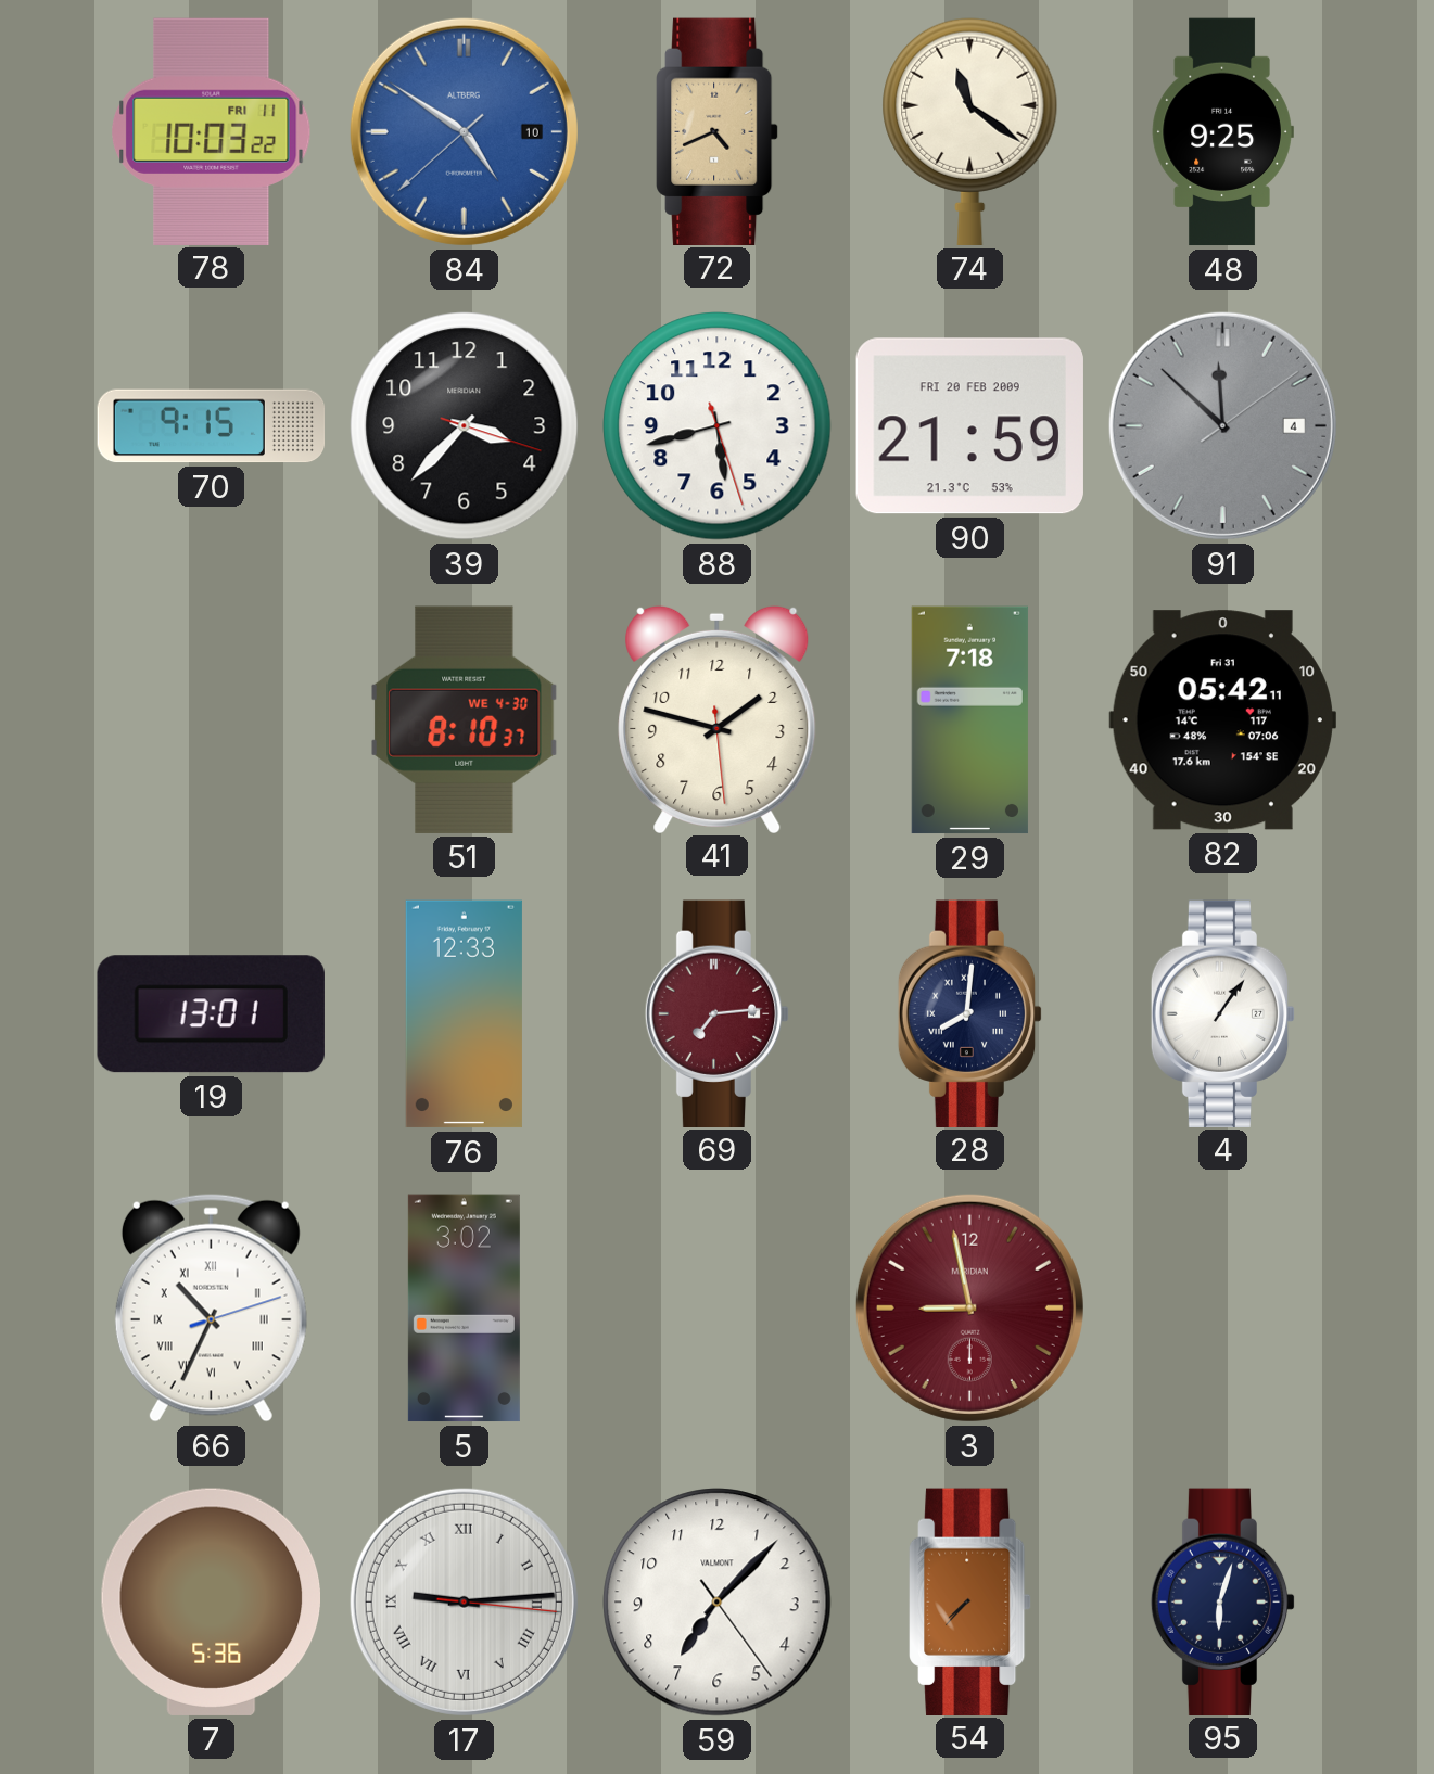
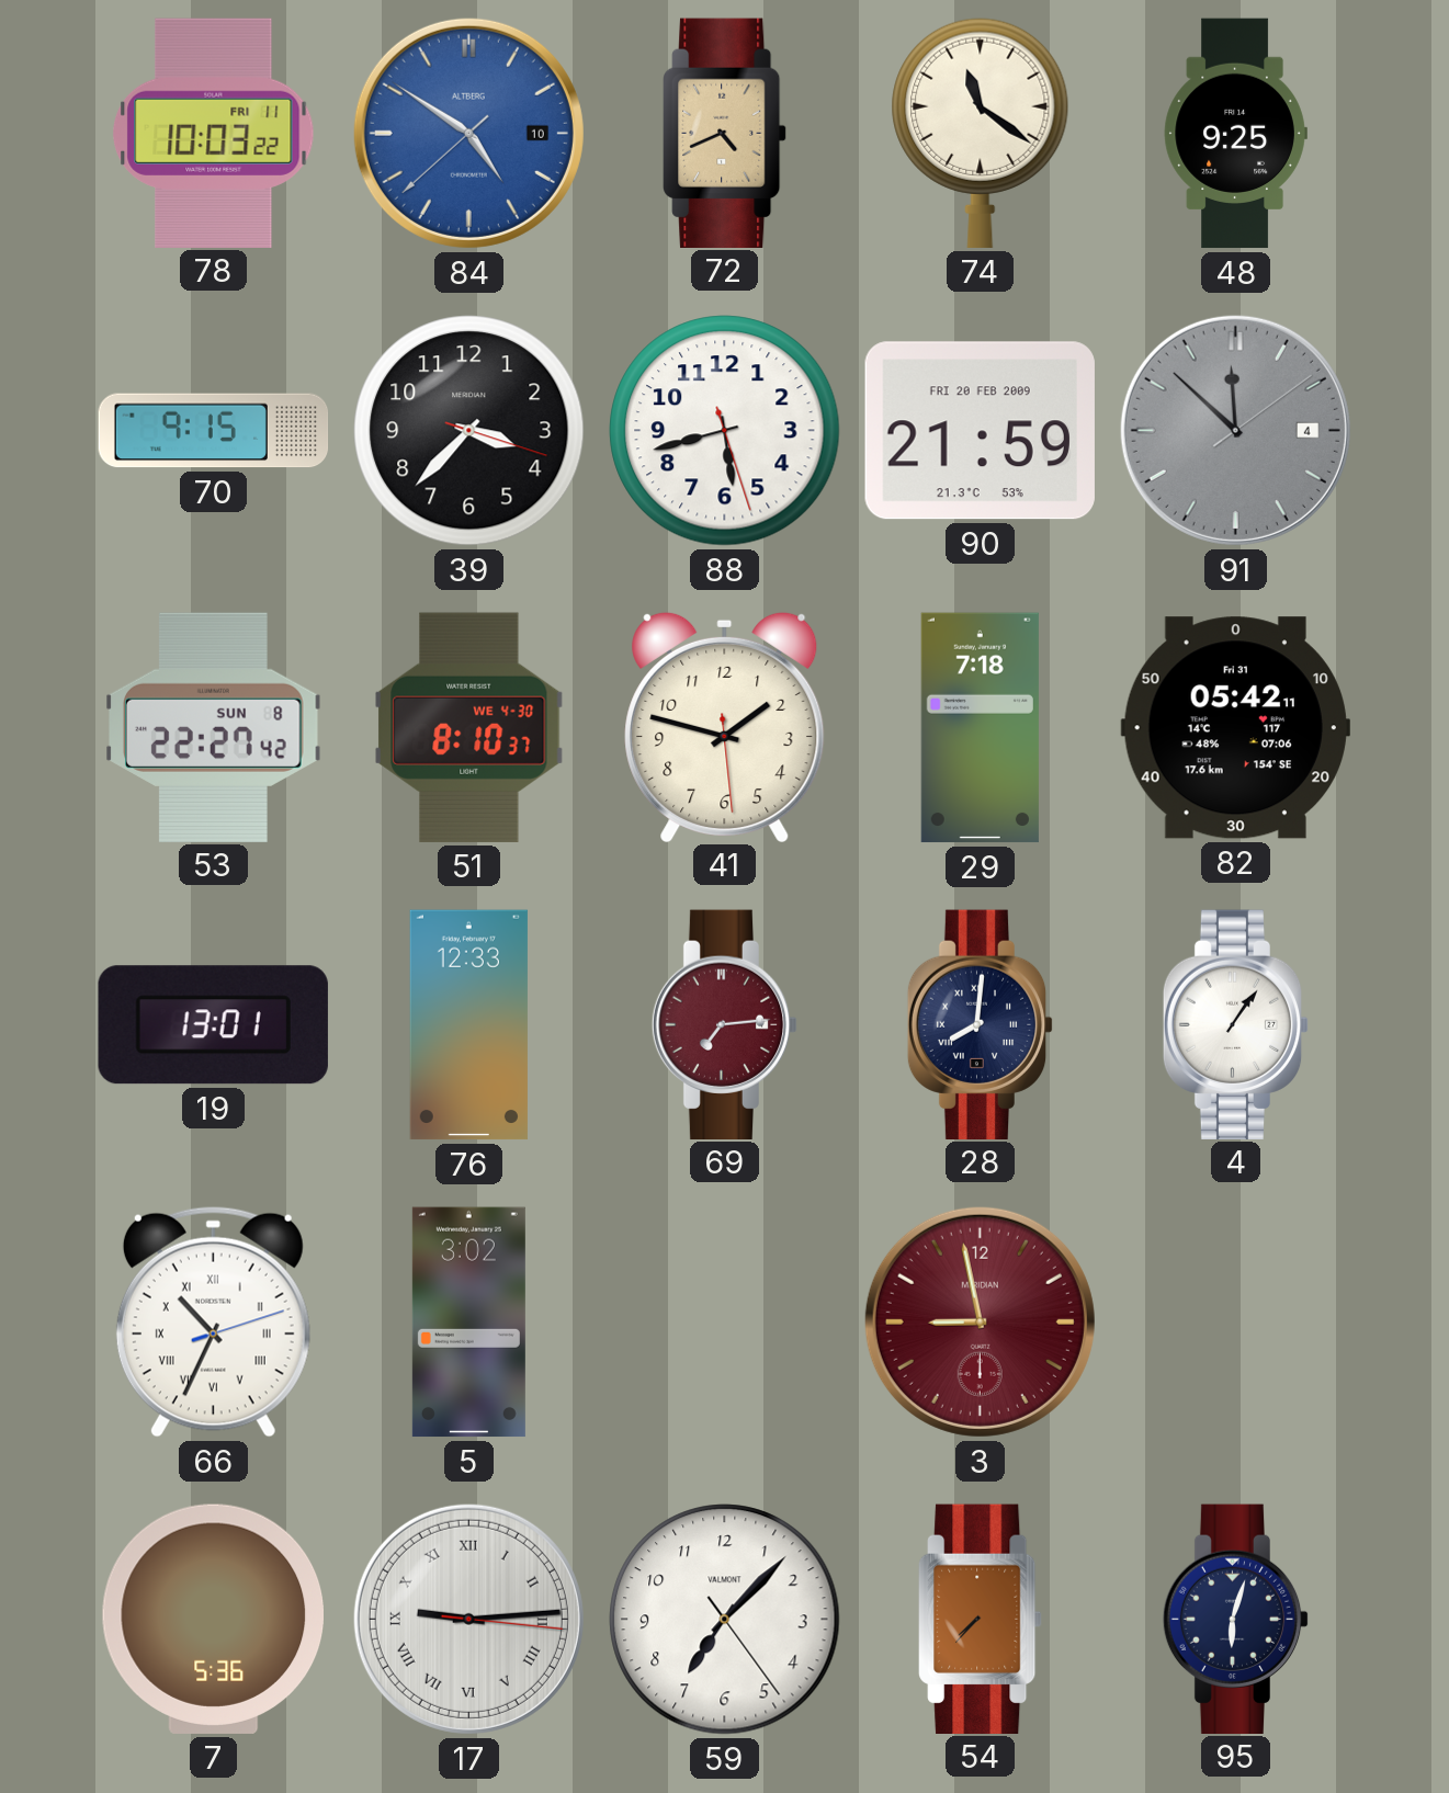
53: none -> 22:27 (214, 727)
